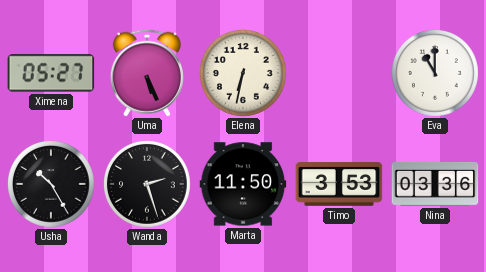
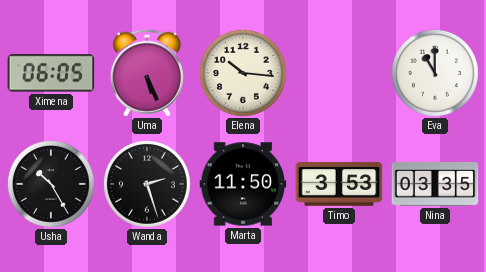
Ximena: 05:27 -> 06:05 (51, 73)
Elena: 6:32 -> 10:16 (244, 74)
Nina: 03:36 -> 03:35 (435, 184)
